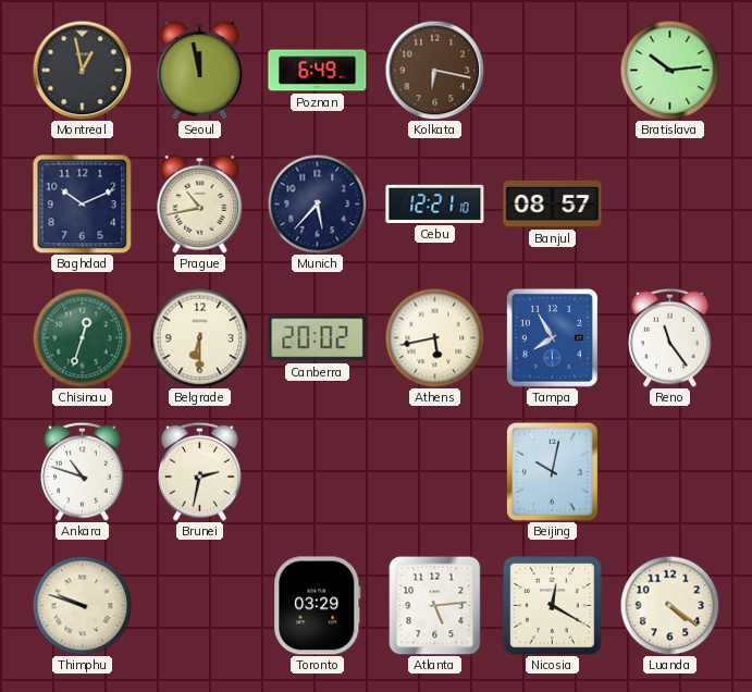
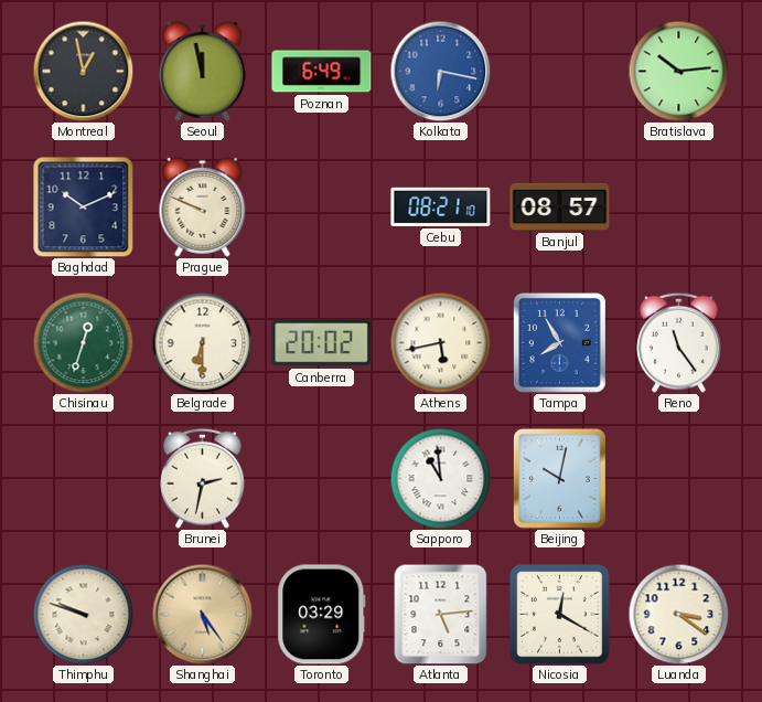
Kolkata dial: brown -> blue (440, 71)
Prague: 10:43 -> 9:49 (203, 206)
Munich: 5:37 -> none (317, 203)
Cebu: 12:21 -> 08:21 (441, 206)
Ankara: 10:48 -> none (83, 471)
Sapporo: none -> 10:59 (440, 478)
Shanghai: none -> 5:24 (202, 614)
Luanda: 4:21 -> 3:21 (678, 614)
